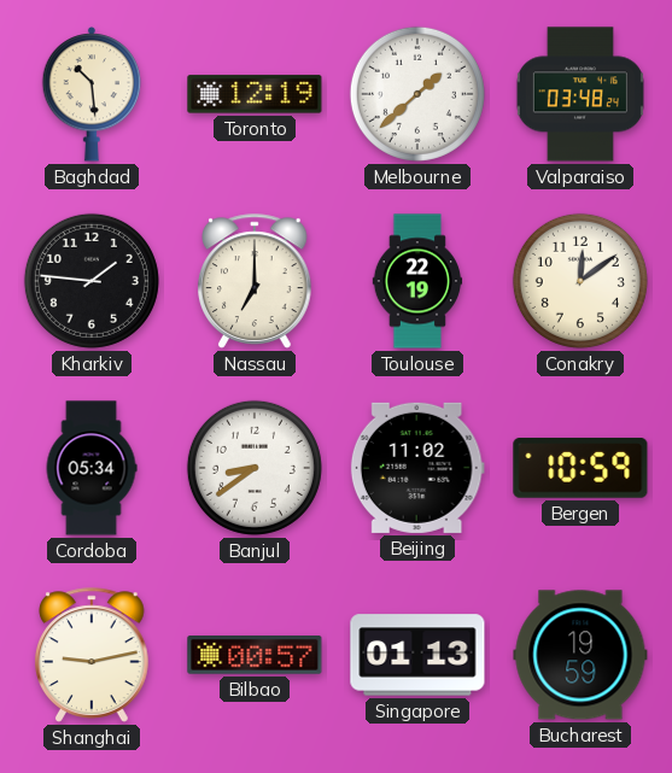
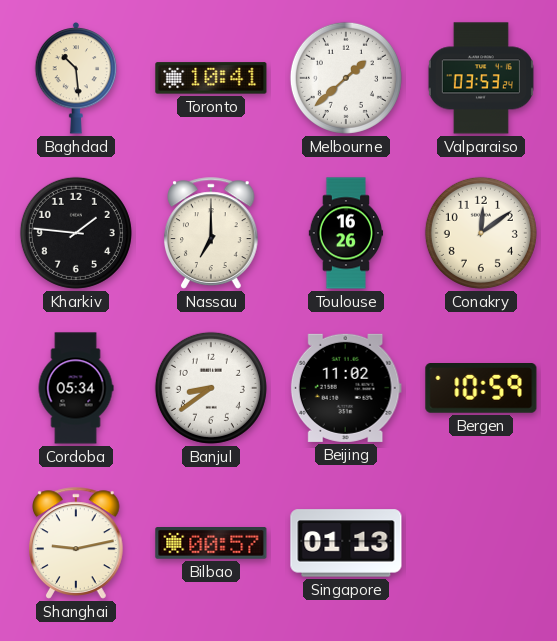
Toronto: 12:19 -> 10:41 (211, 78)
Valparaiso: 03:48 -> 03:53 (481, 78)
Toulouse: 22:19 -> 16:26 (346, 233)
Bucharest: 19:59 -> none (580, 655)
